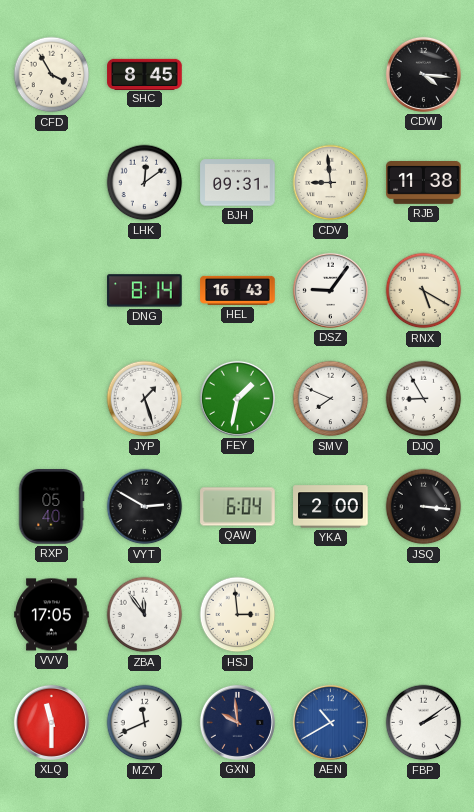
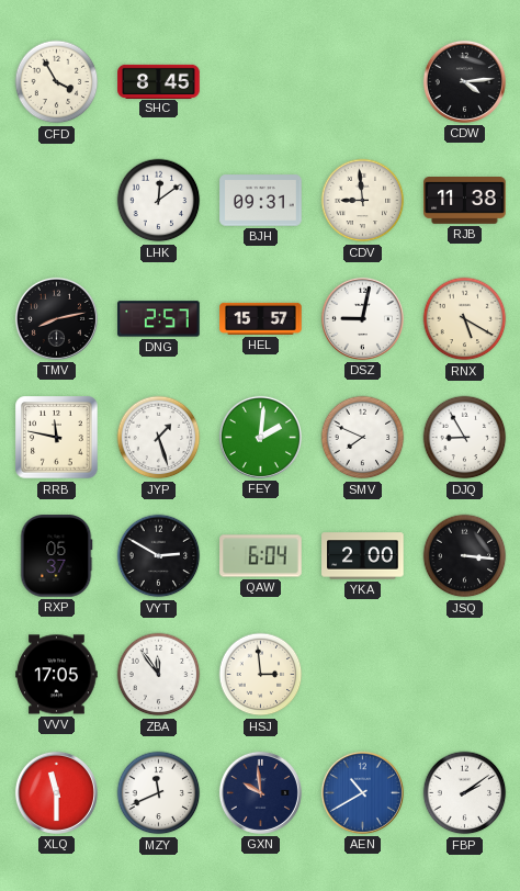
CDW: 4:16 -> 4:14 (464, 81)
TMV: none -> 8:13 (56, 318)
DNG: 8:14 -> 2:57 (159, 319)
HEL: 16:43 -> 15:57 (261, 318)
DSZ: 9:06 -> 9:02 (362, 318)
RRB: none -> 11:47 (57, 438)
FEY: 1:32 -> 2:01 (260, 437)
RXP: 05:40 -> 05:37 (56, 556)
